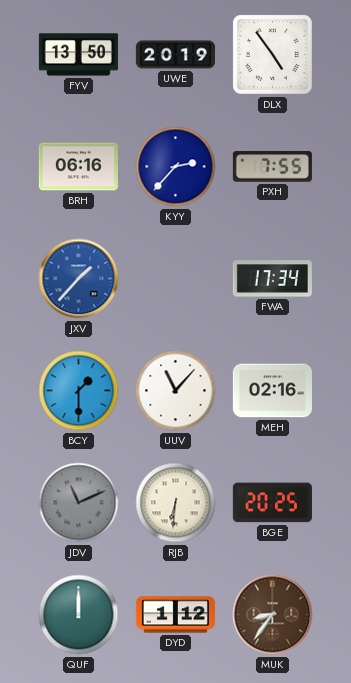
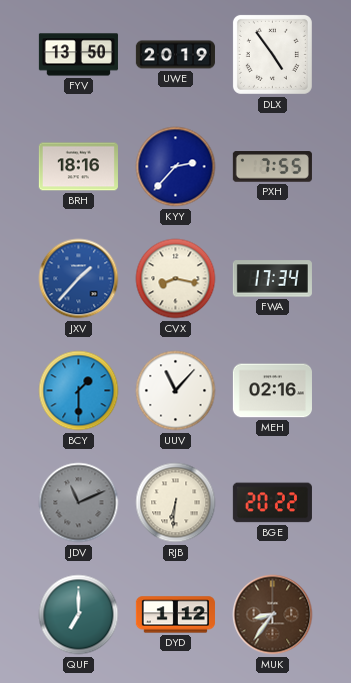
BRH: 06:16 -> 18:16 (78, 167)
CVX: none -> 8:17 (176, 279)
BGE: 20:25 -> 20:22 (272, 503)
QUF: 12:00 -> 7:00 (79, 615)
